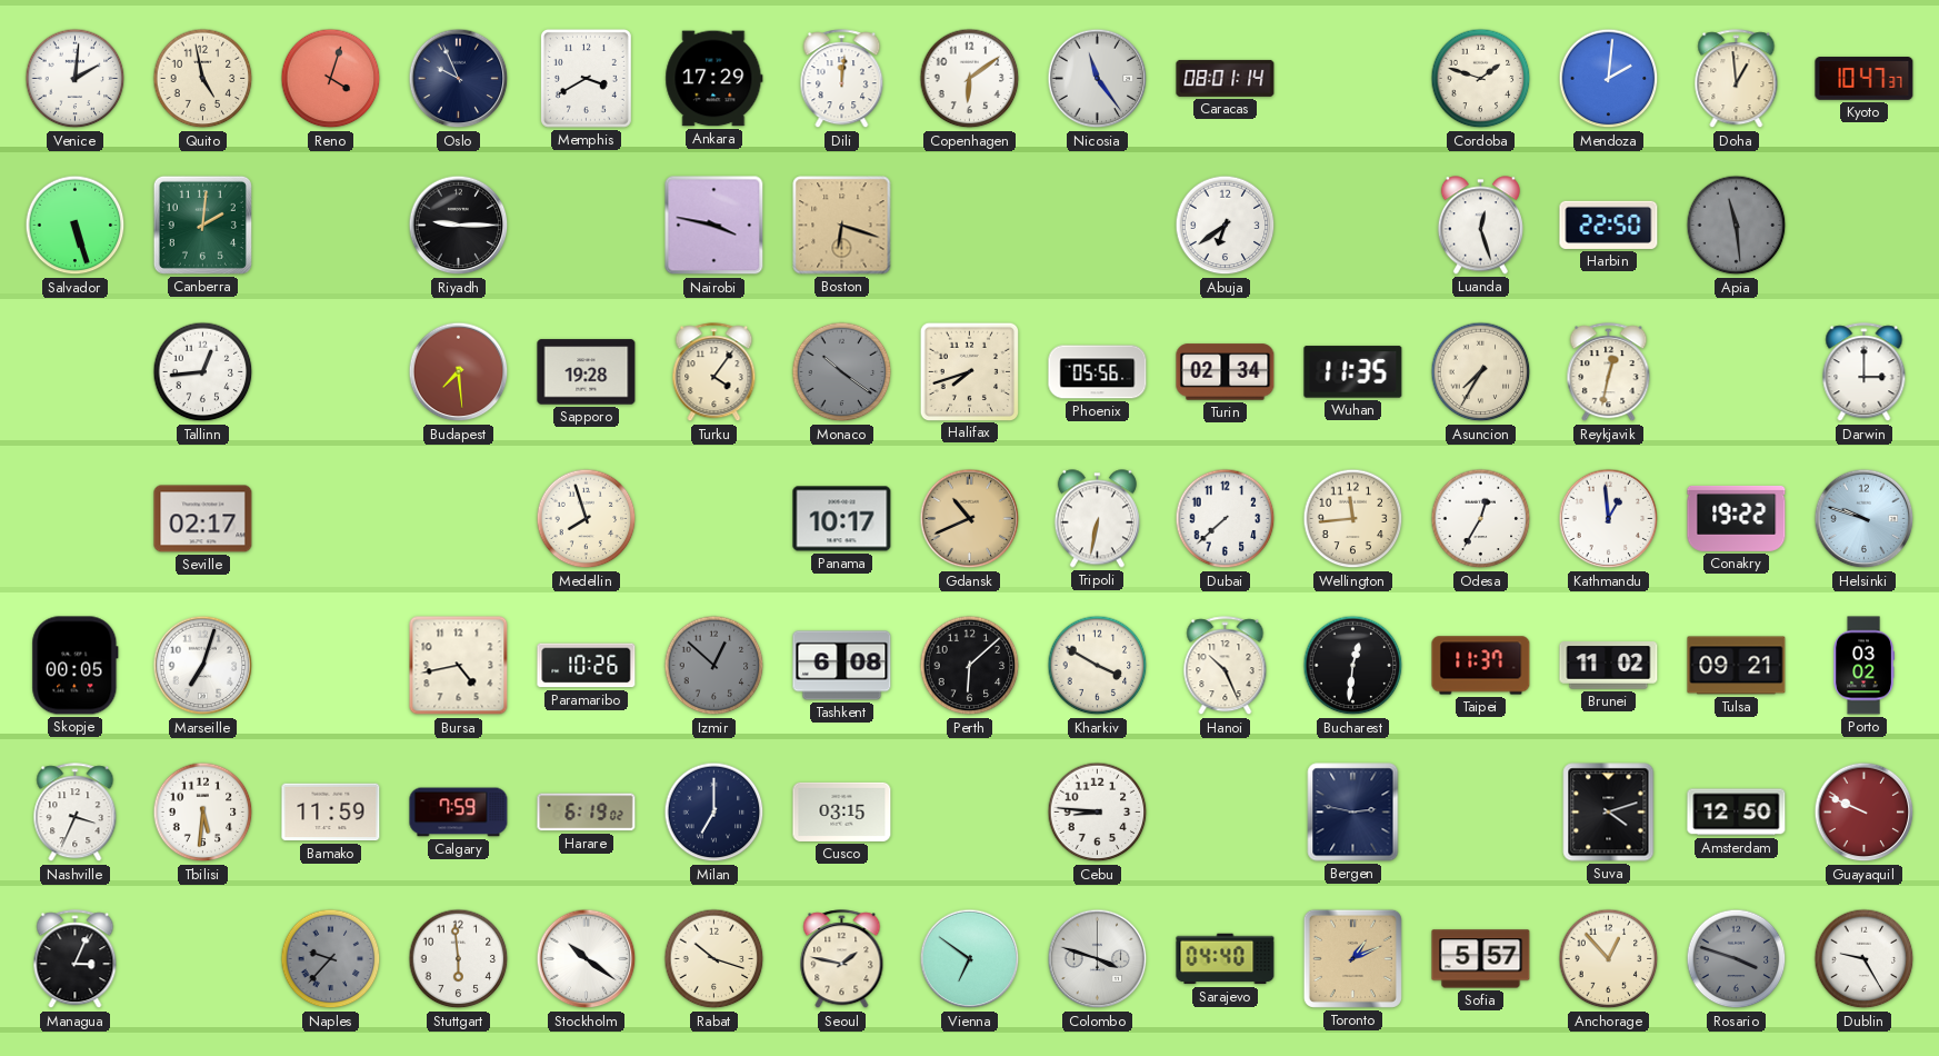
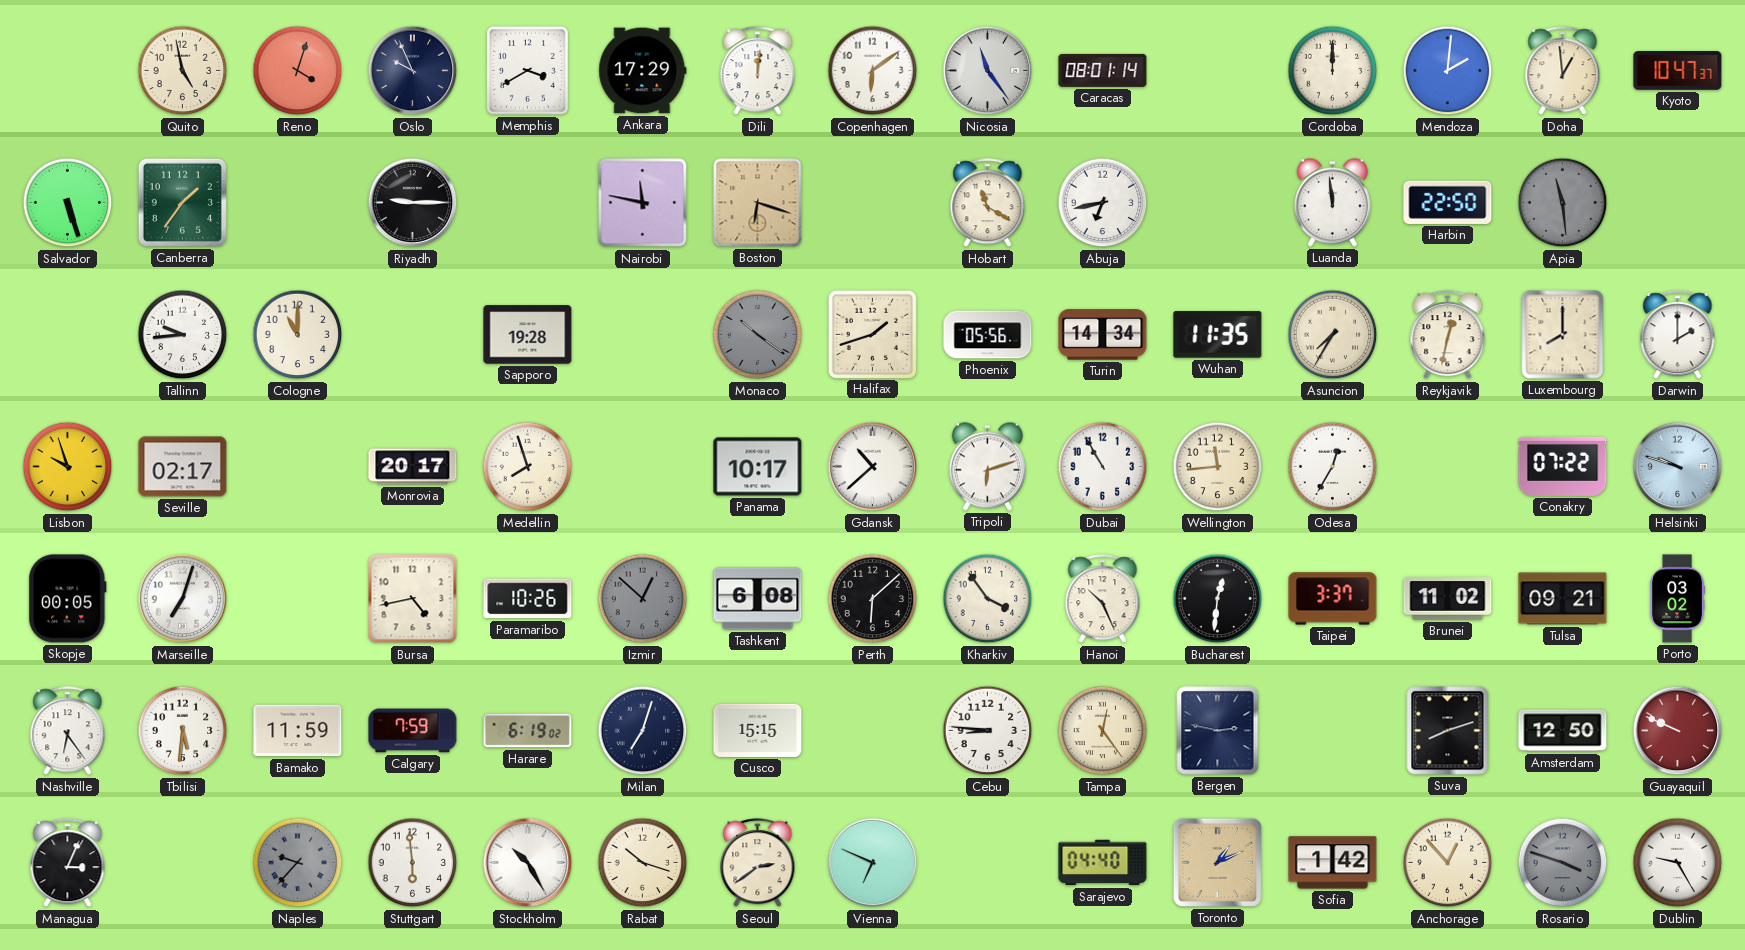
Venice: 2:01 -> none (76, 79)
Cordoba: 1:48 -> 12:00 (1333, 71)
Canberra: 2:01 -> 1:36 (182, 202)
Nairobi: 3:47 -> 11:47 (643, 203)
Hobart: none -> 11:20 (988, 203)
Abuja: 6:39 -> 6:43 (1103, 203)
Luanda: 12:27 -> 11:59 (1332, 203)
Tallinn: 12:44 -> 9:44 (183, 335)
Cologne: none -> 11:00 (298, 335)
Budapest: 7:29 -> none (459, 372)
Turku: 4:06 -> none (714, 372)
Halifax: 7:42 -> 1:42 (872, 334)
Turin: 02:34 -> 14:34 (1103, 335)
Luxembourg: none -> 8:00 (1563, 335)
Darwin: 3:00 -> 2:00 (1678, 335)
Lisbon: none -> 9:57 (68, 467)
Monrovia: none -> 20:17 (413, 467)
Gdansk: 10:41 -> 10:38 (873, 467)
Gdansk dial: champagne -> white (873, 467)
Tripoli: 6:32 -> 6:12 (987, 467)
Dubai: 7:38 -> 10:55 (1103, 467)
Kathmandu: 12:59 -> none (1609, 519)
Conakry: 19:22 -> 07:22 (1563, 466)
Kharkiv: 3:50 -> 3:54 (988, 599)
Taipei: 11:37 -> 3:37 (1333, 599)
Nashville: 3:34 -> 6:24 (68, 731)
Milan: 7:00 -> 7:03 (643, 731)
Cusco: 03:15 -> 15:15 (758, 730)
Tampa: none -> 12:24 (1103, 731)
Suva: 4:12 -> 8:12 (1448, 731)
Stockholm: 10:21 -> 10:25 (528, 863)
Seoul: 1:47 -> 2:39 (758, 863)
Vienna: 6:51 -> 6:49 (873, 863)
Colombo: 3:48 -> none (1098, 959)
Sofia: 5:57 -> 1:42 (1333, 863)
